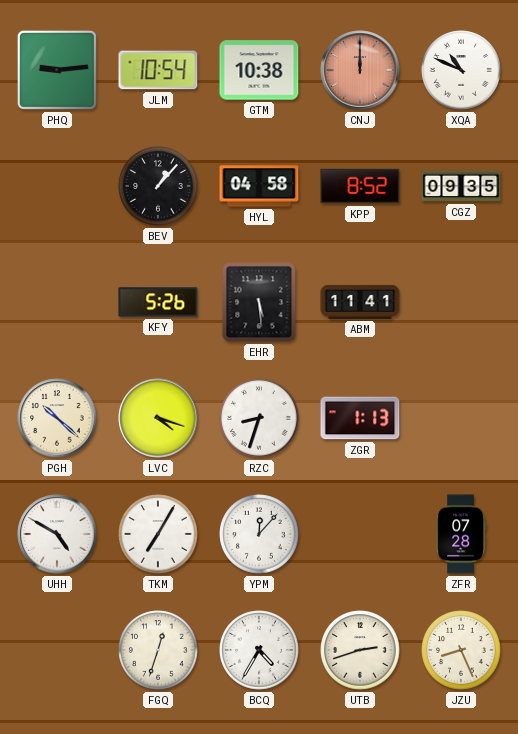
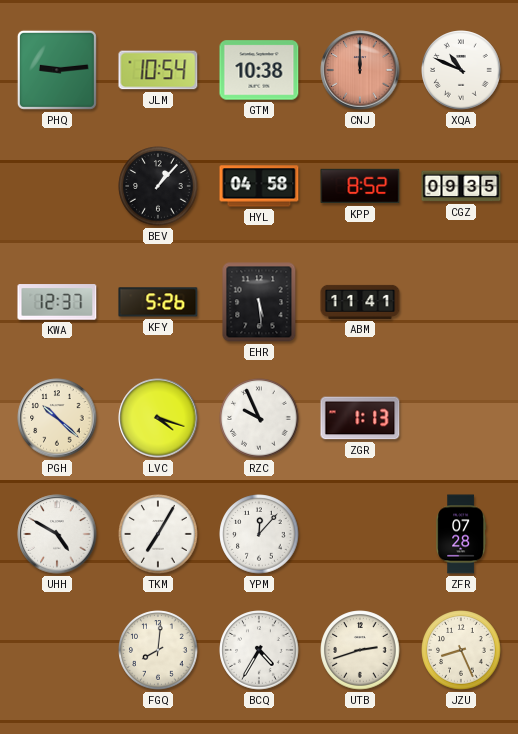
KWA: none -> 12:37 (57, 302)
RZC: 8:33 -> 9:56 (259, 418)
FGQ: 12:33 -> 8:01 (158, 650)
